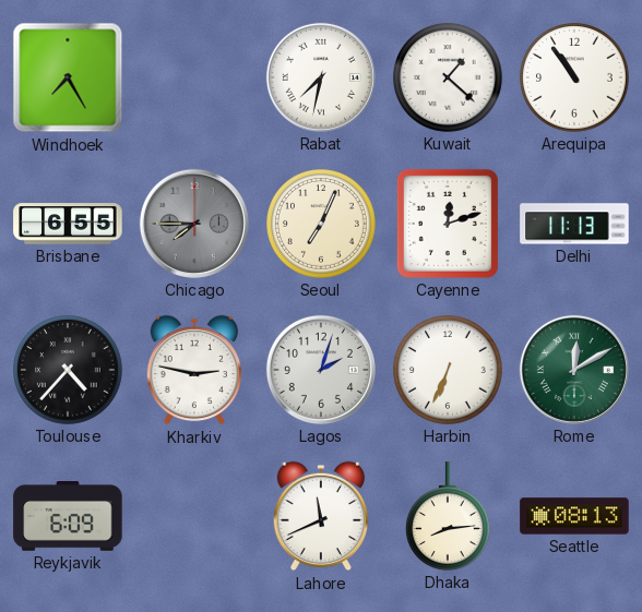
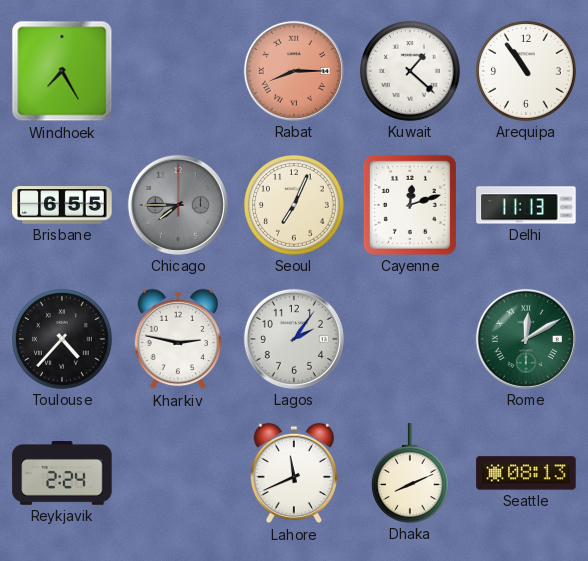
Rabat: 7:32 -> 8:15 (294, 71)
Rabat dial: white -> salmon (294, 71)
Lagos: 2:03 -> 2:06 (294, 339)
Harbin: 6:34 -> none (449, 371)
Reykjavik: 6:09 -> 2:24 (62, 474)
Dhaka: 8:14 -> 8:11 (410, 473)
